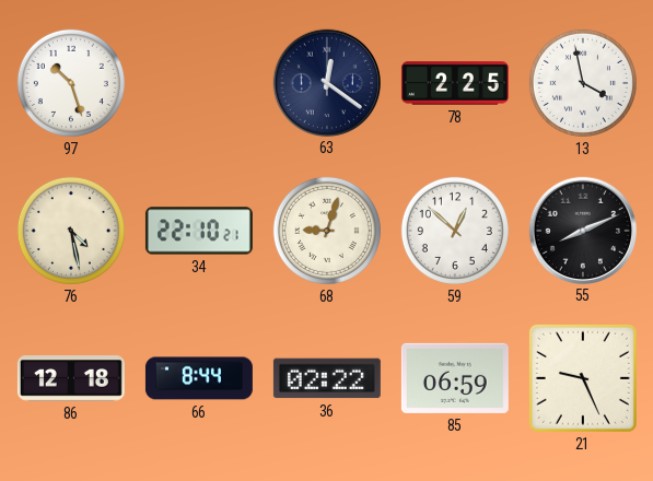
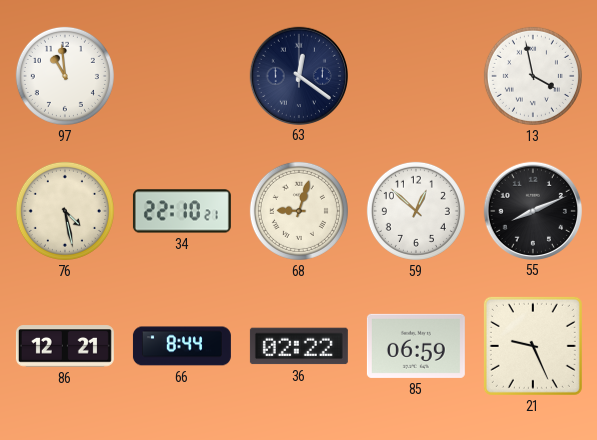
97: 10:27 -> 10:59 (65, 76)
78: 2:25 -> none (455, 83)
86: 12:18 -> 12:21 (65, 346)
